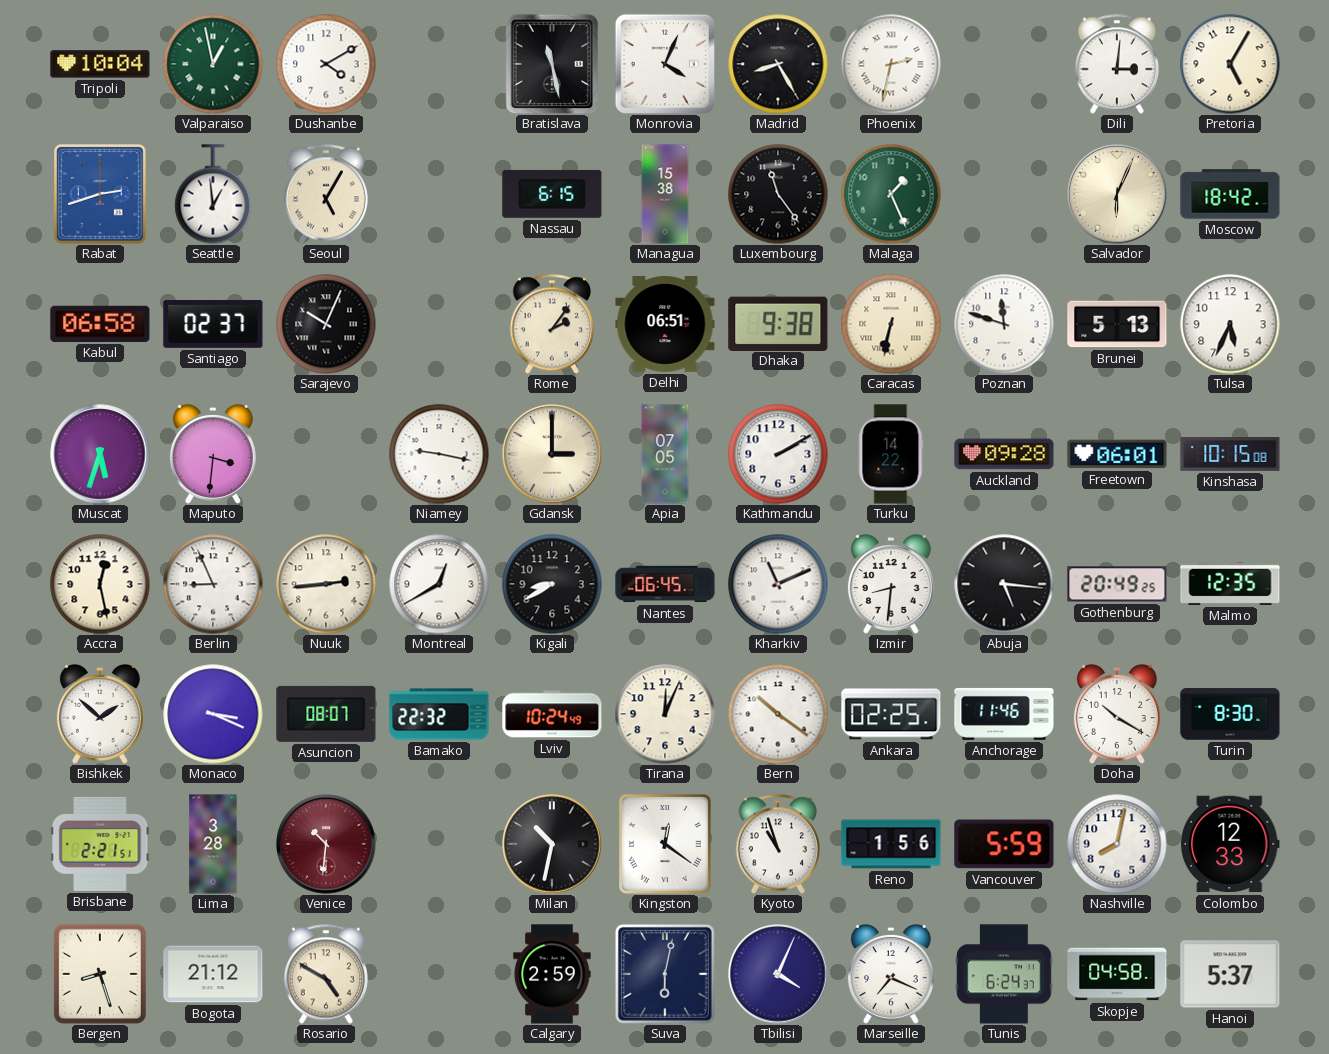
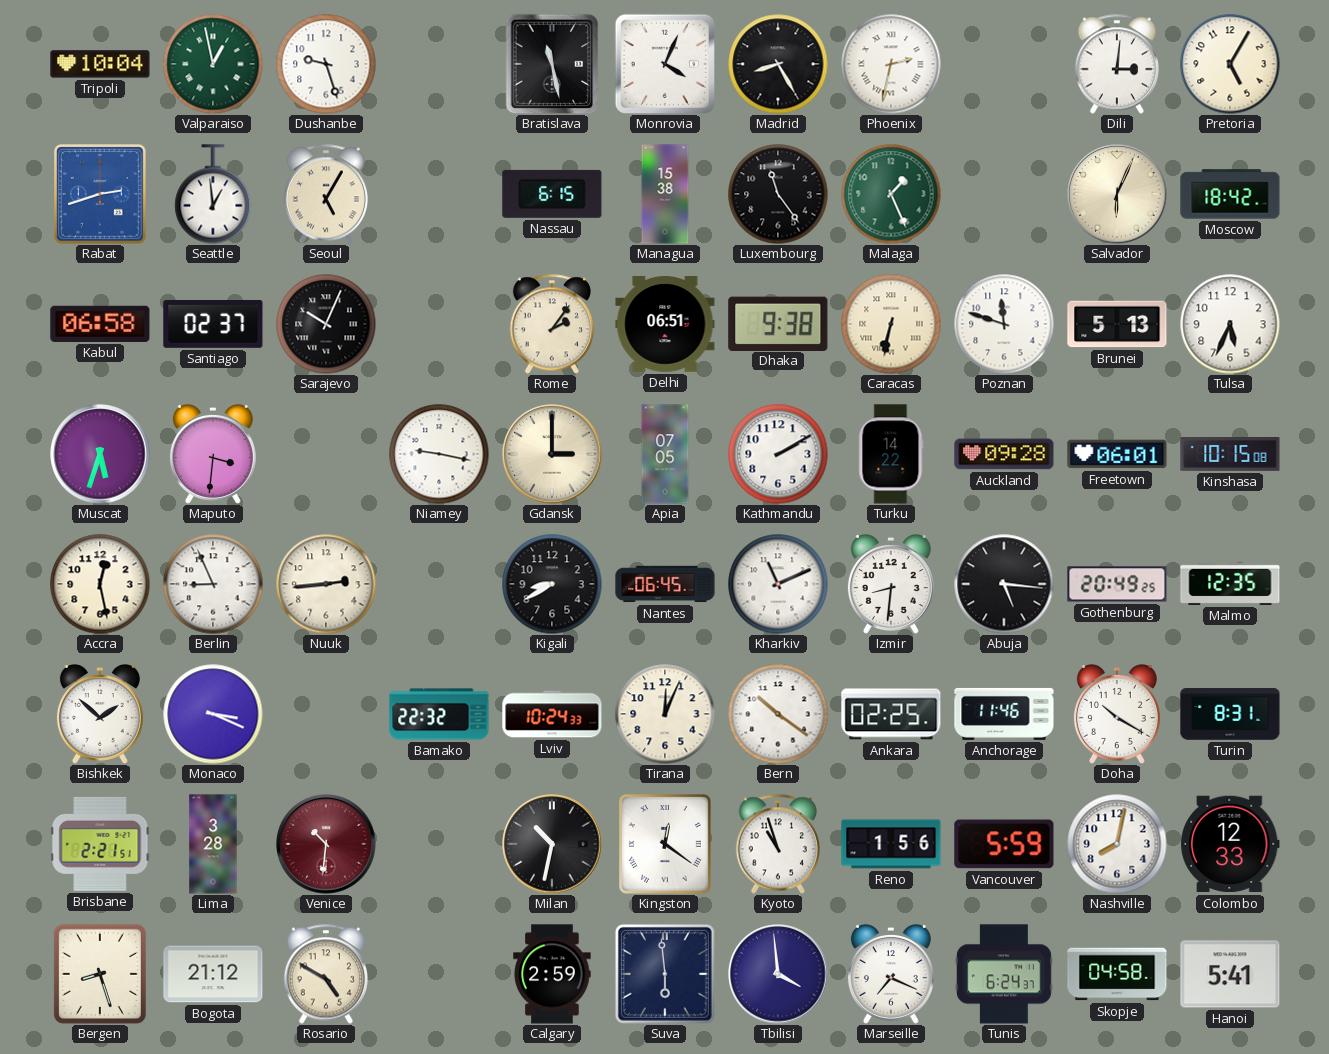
Dushanbe: 4:10 -> 9:27 (326, 64)
Montreal: 12:40 -> none (439, 584)
Asuncion: 08:07 -> none (326, 714)
Lviv: 10:24:49 -> 10:24:33 (552, 714)
Turin: 8:30 -> 8:31 (1230, 714)
Suva: 6:02 -> 5:59 (665, 974)
Tbilisi: 4:04 -> 3:59 (778, 974)
Hanoi: 5:37 -> 5:41 (1230, 974)
